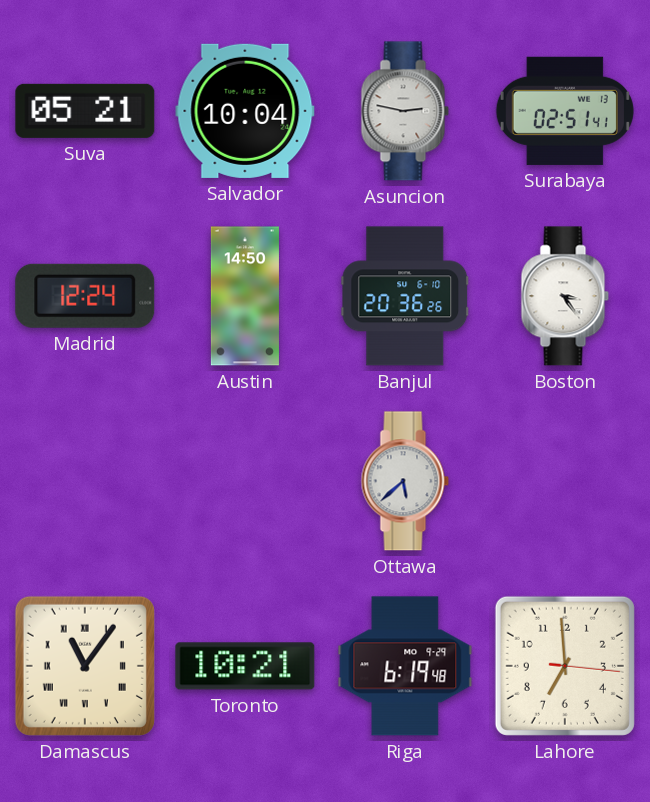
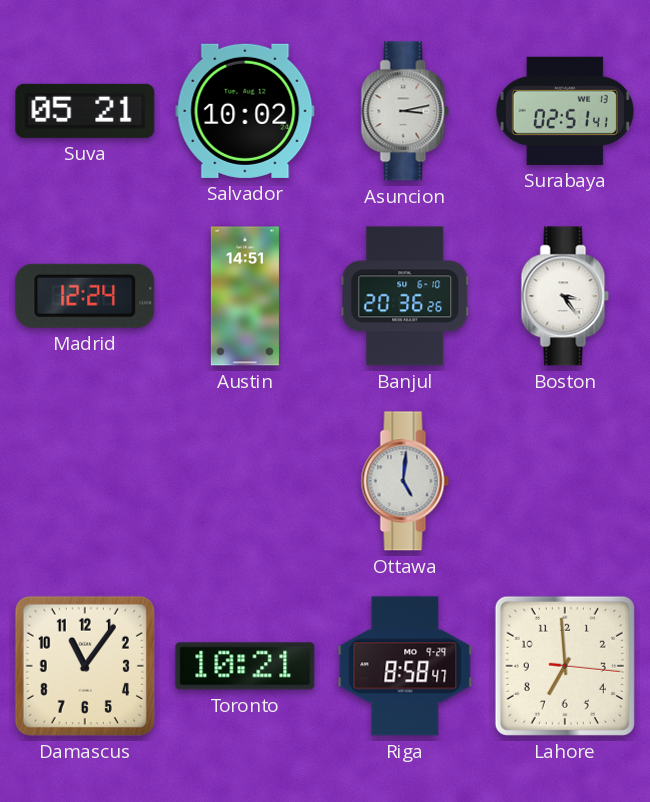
Salvador: 10:04 -> 10:02 (245, 111)
Asuncion: 2:47 -> 3:13 (405, 111)
Austin: 14:50 -> 14:51 (245, 296)
Ottawa: 5:38 -> 5:01 (405, 481)
Damascus numerals: Roman -> Arabic (85, 666)
Riga: 6:19 -> 8:58 (405, 666)
